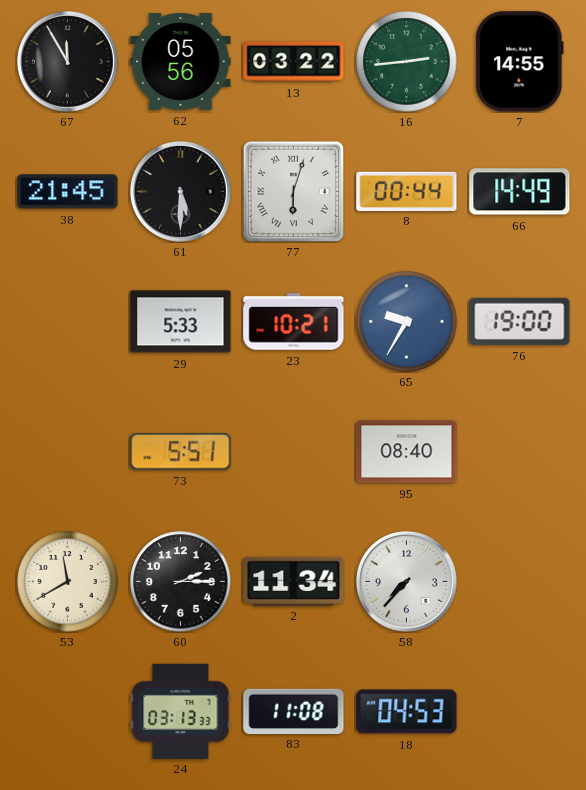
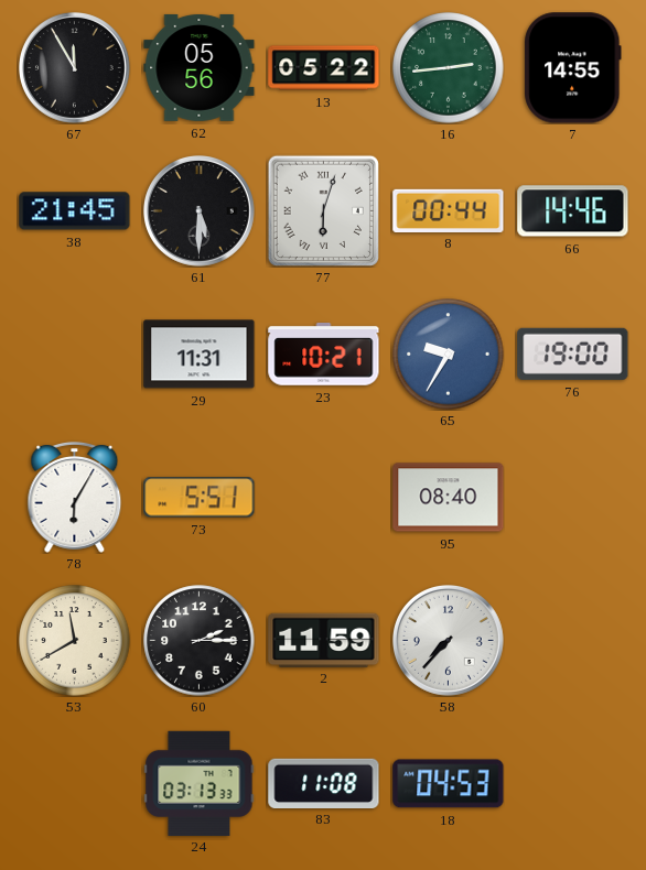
13: 03:22 -> 05:22 (324, 68)
66: 14:49 -> 14:46 (573, 211)
29: 5:33 -> 11:31 (200, 355)
78: none -> 6:05 (75, 497)
2: 11:34 -> 11:59 (324, 640)
